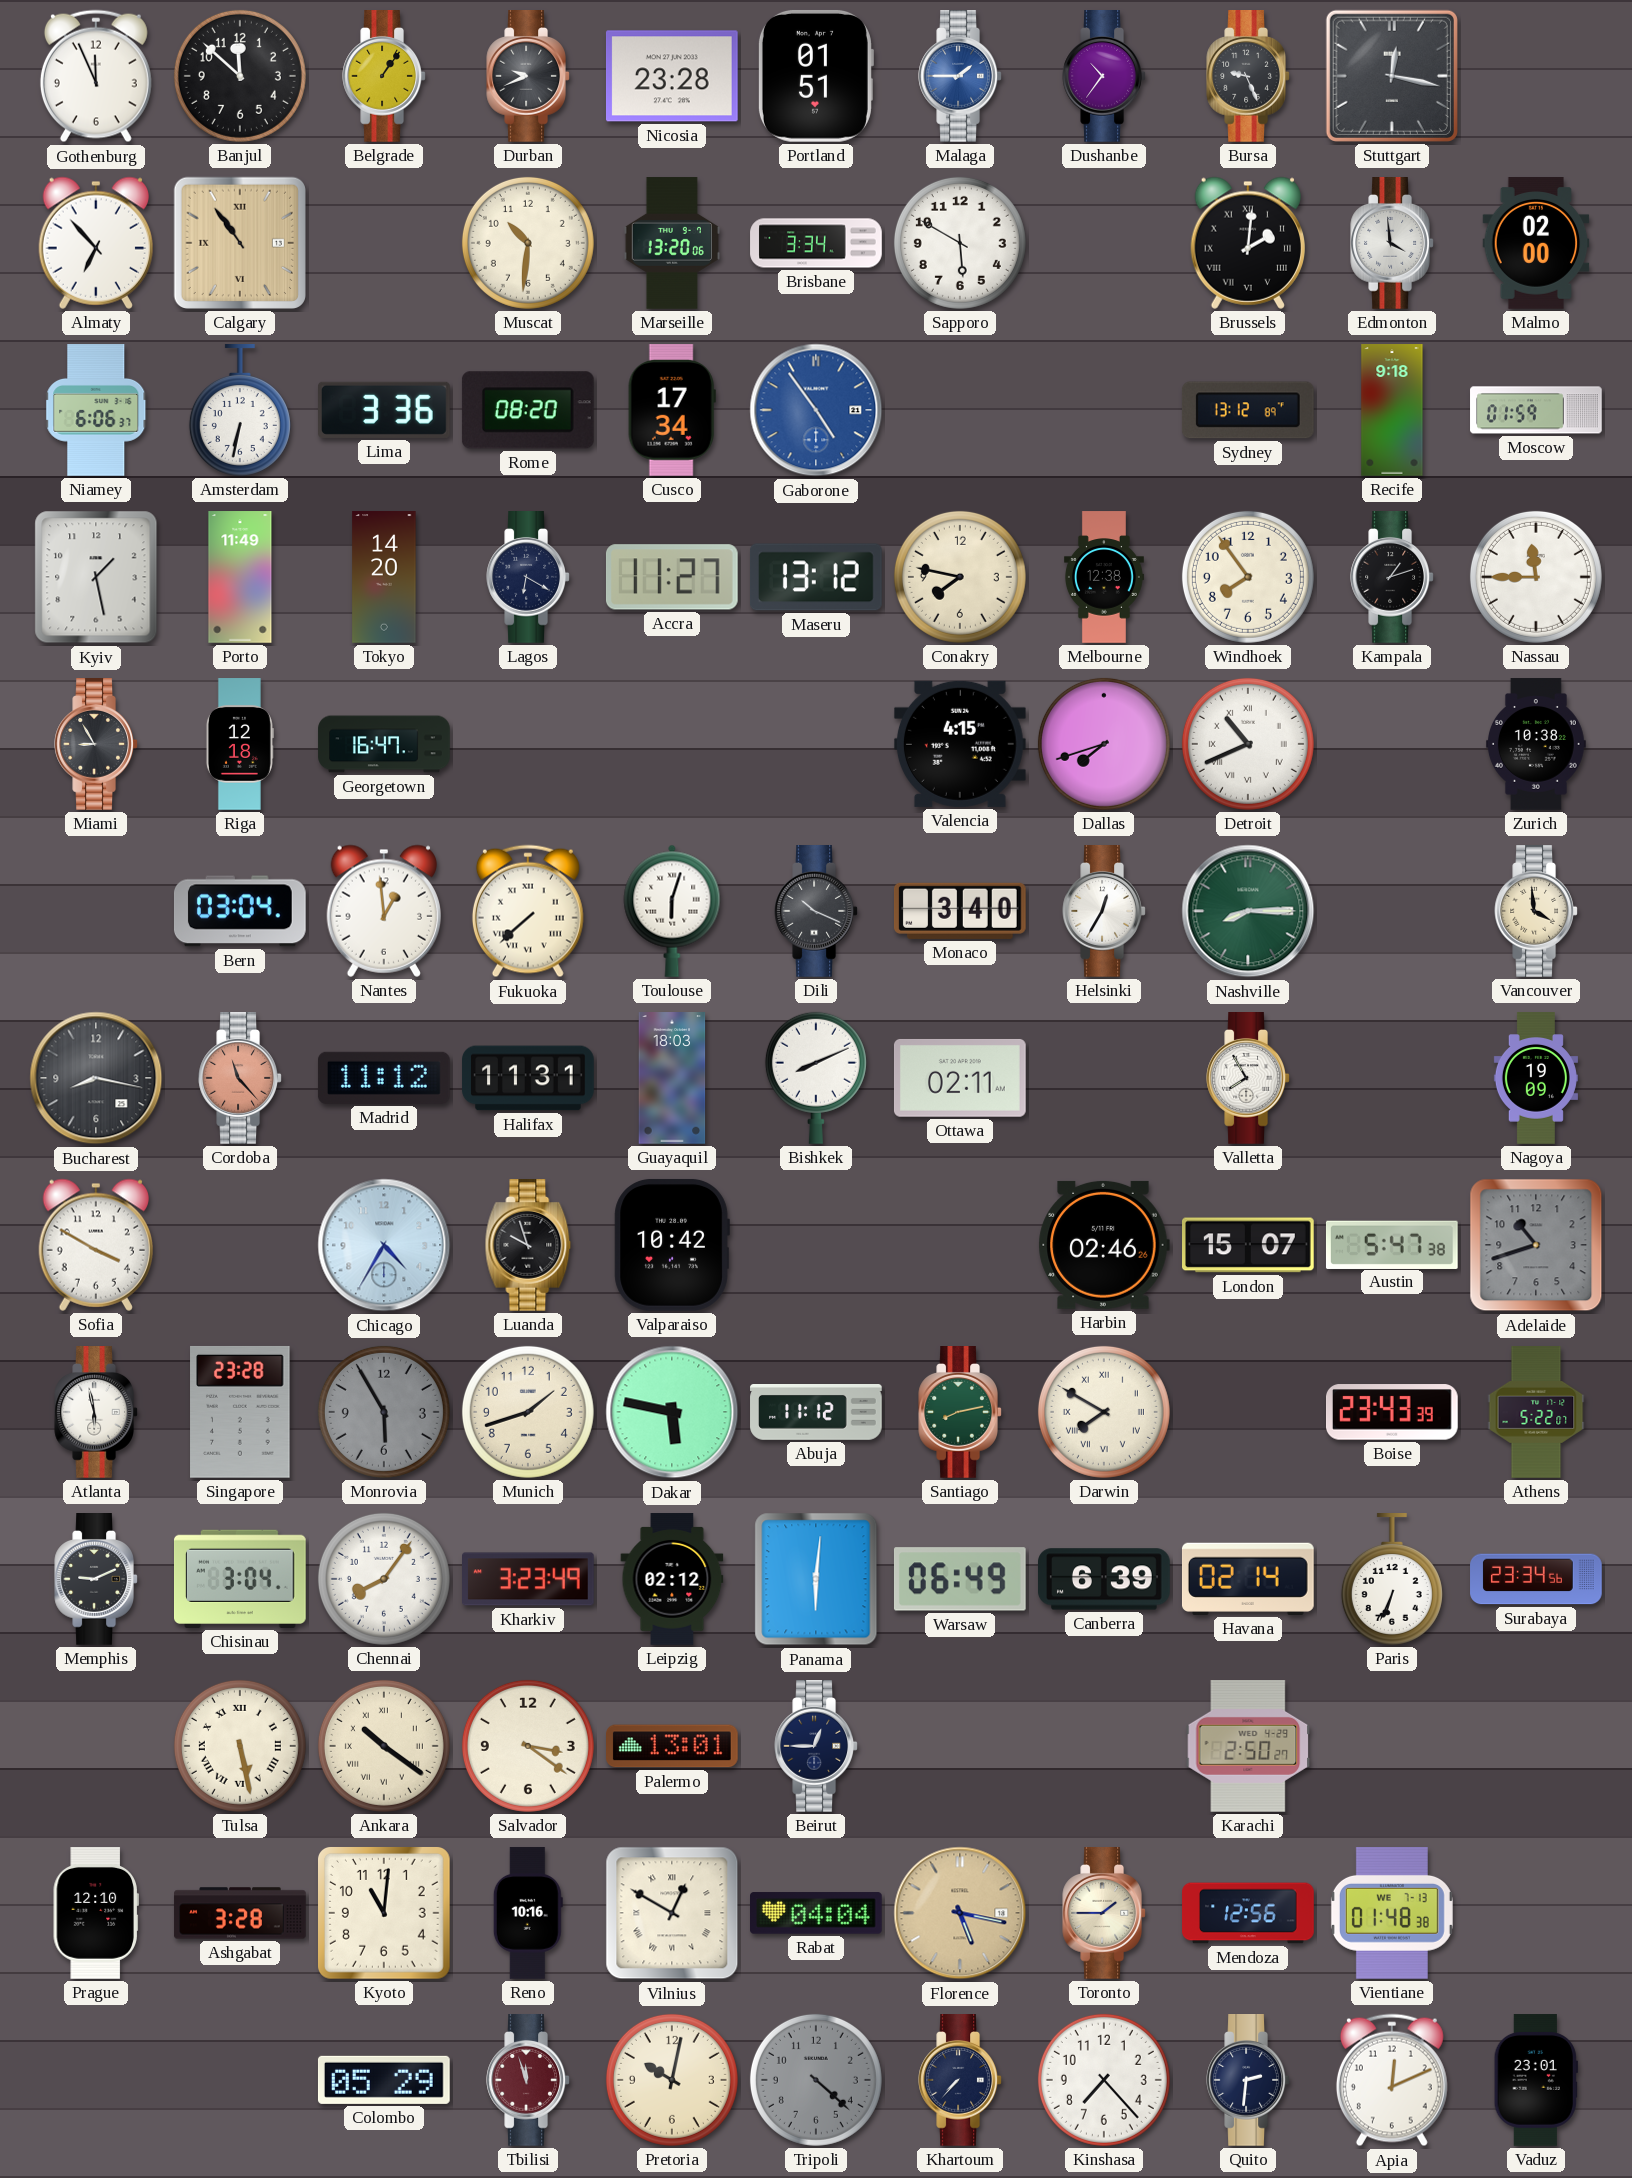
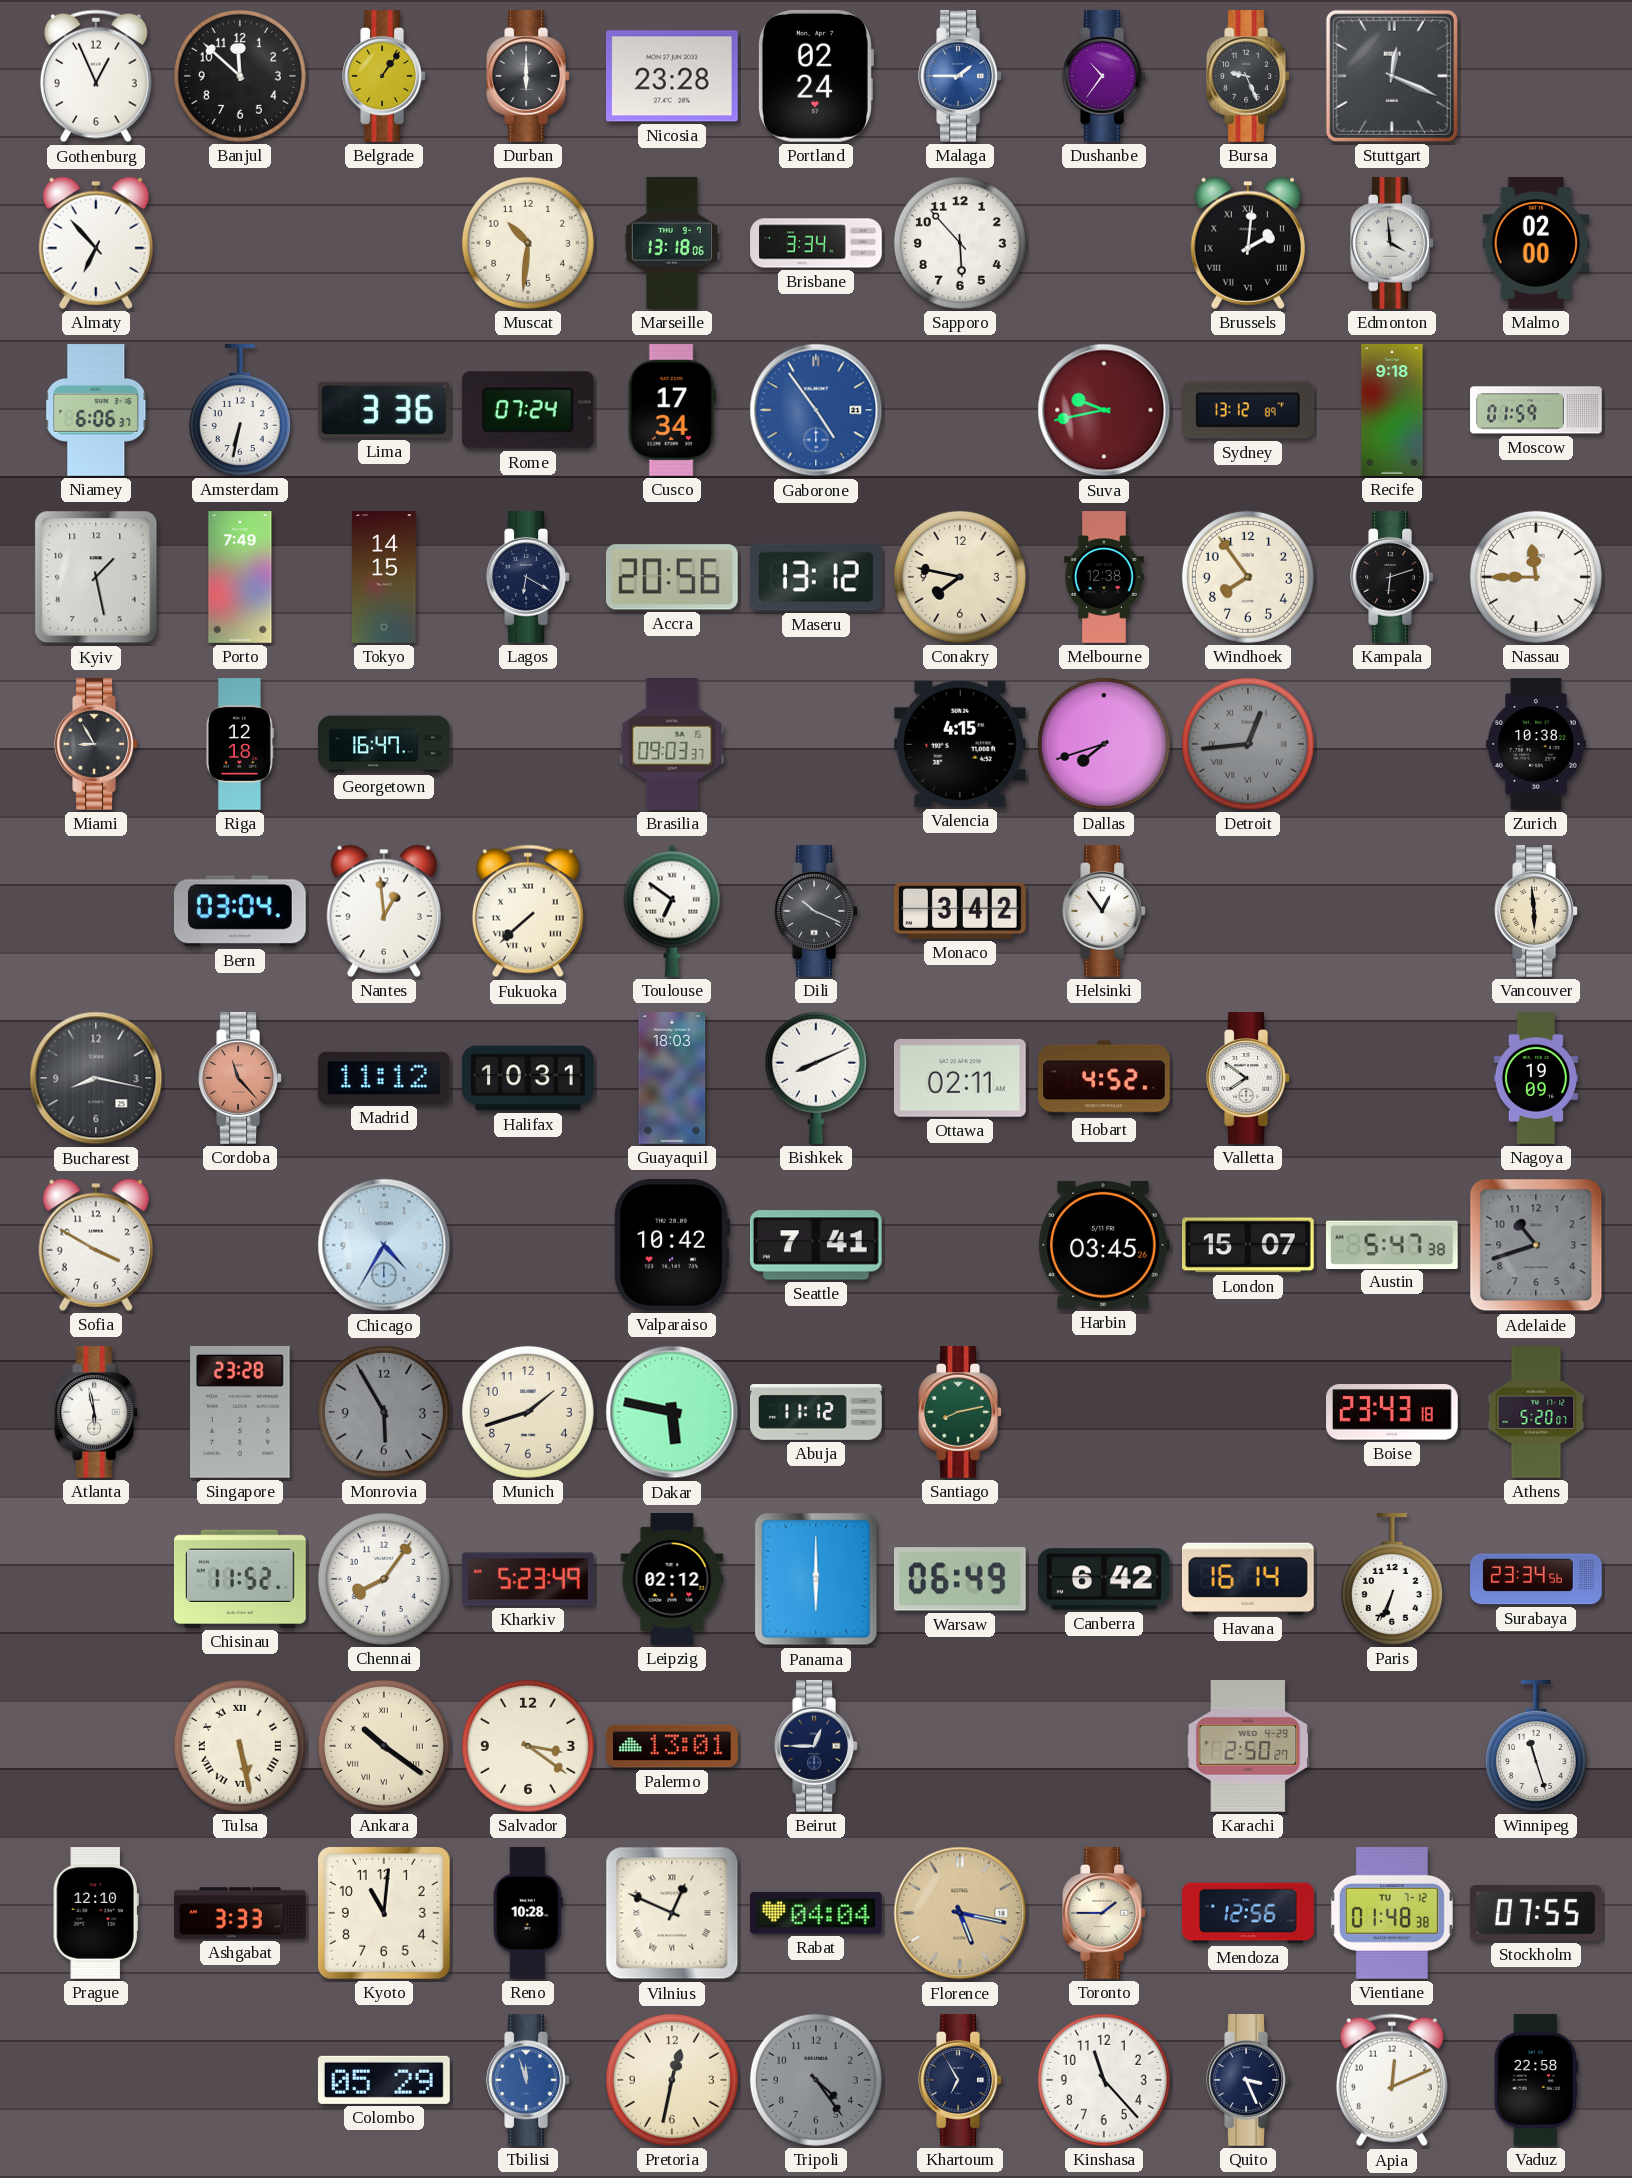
Gothenburg: 11:56 -> 12:56 (96, 76)
Durban: 9:41 -> 6:00 (528, 77)
Portland: 01:51 -> 02:24 (815, 76)
Stuttgart: 12:17 -> 12:19 (1392, 76)
Calgary: 10:54 -> none (240, 243)
Marseille: 13:20 -> 13:18 (671, 243)
Sapporo: 5:50 -> 5:53 (960, 243)
Rome: 08:20 -> 07:24 (528, 410)
Suva: none -> 9:43 (1104, 410)
Porto: 11:49 -> 7:49 (240, 577)
Tokyo: 14:20 -> 14:15 (384, 577)
Accra: 11:27 -> 20:56 (672, 577)
Kampala: 1:12 -> 6:12 (1392, 578)
Brasilia: none -> 09:03 (672, 745)
Detroit: 10:41 -> 12:44 (1248, 744)
Detroit dial: white -> grey (1248, 744)
Toulouse: 6:03 -> 6:51 (672, 911)
Monaco: 3:40 -> 3:42 (960, 911)
Helsinki: 12:35 -> 12:54 (1104, 912)
Nashville: 8:15 -> none (1248, 911)
Vancouver: 3:59 -> 5:59 (1536, 912)
Halifax: 11:31 -> 10:31 (528, 1078)
Hobart: none -> 4:52 (1104, 1078)
Valletta: 7:55 -> 7:51 (1248, 1079)
Luanda: 9:57 -> none (528, 1246)
Seattle: none -> 7:41 (816, 1245)
Harbin: 02:46 -> 03:45 (1104, 1245)
Darwin: 7:50 -> none (1104, 1412)
Boise: 23:43:39 -> 23:43:18 (1393, 1412)
Athens: 5:22 -> 5:20 (1536, 1412)
Memphis: 9:11 -> none (96, 1580)
Chisinau: 3:04 -> 11:52 (241, 1579)
Kharkiv: 3:23 -> 5:23 (529, 1579)
Panama: 6:01 -> 6:00 (816, 1579)
Canberra: 6:39 -> 6:42 (1105, 1579)
Havana: 02:14 -> 16:14 (1248, 1579)
Winnipeg: none -> 11:27 (1536, 1747)
Ashgabat: 3:28 -> 3:33 (240, 1913)
Reno: 10:16 -> 10:28 (528, 1913)
Vilnius: 12:50 -> 12:49 (672, 1913)
Vientiane date: WE 7-13 -> TU 7-12 (1392, 1914)
Stockholm: none -> 07:55 (1537, 1913)
Tbilisi dial: burgundy -> blue (528, 2081)
Pretoria: 10:02 -> 12:32 (672, 2080)
Tripoli: 4:22 -> 4:24 (816, 2080)
Khartoum: 7:37 -> 6:55 (960, 2081)
Kinshasa: 7:23 -> 11:23 (1104, 2080)
Quito: 2:31 -> 3:26 (1248, 2081)
Vaduz: 23:01 -> 22:58 (1536, 2080)
